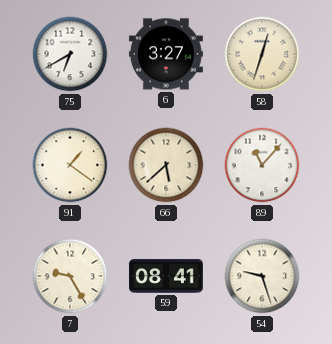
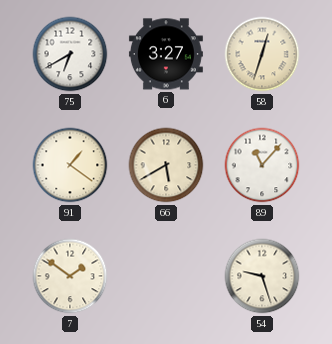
66: 5:38 -> 5:40 (166, 165)
7: 9:25 -> 1:51 (70, 276)
59: 08:41 -> none (166, 276)
